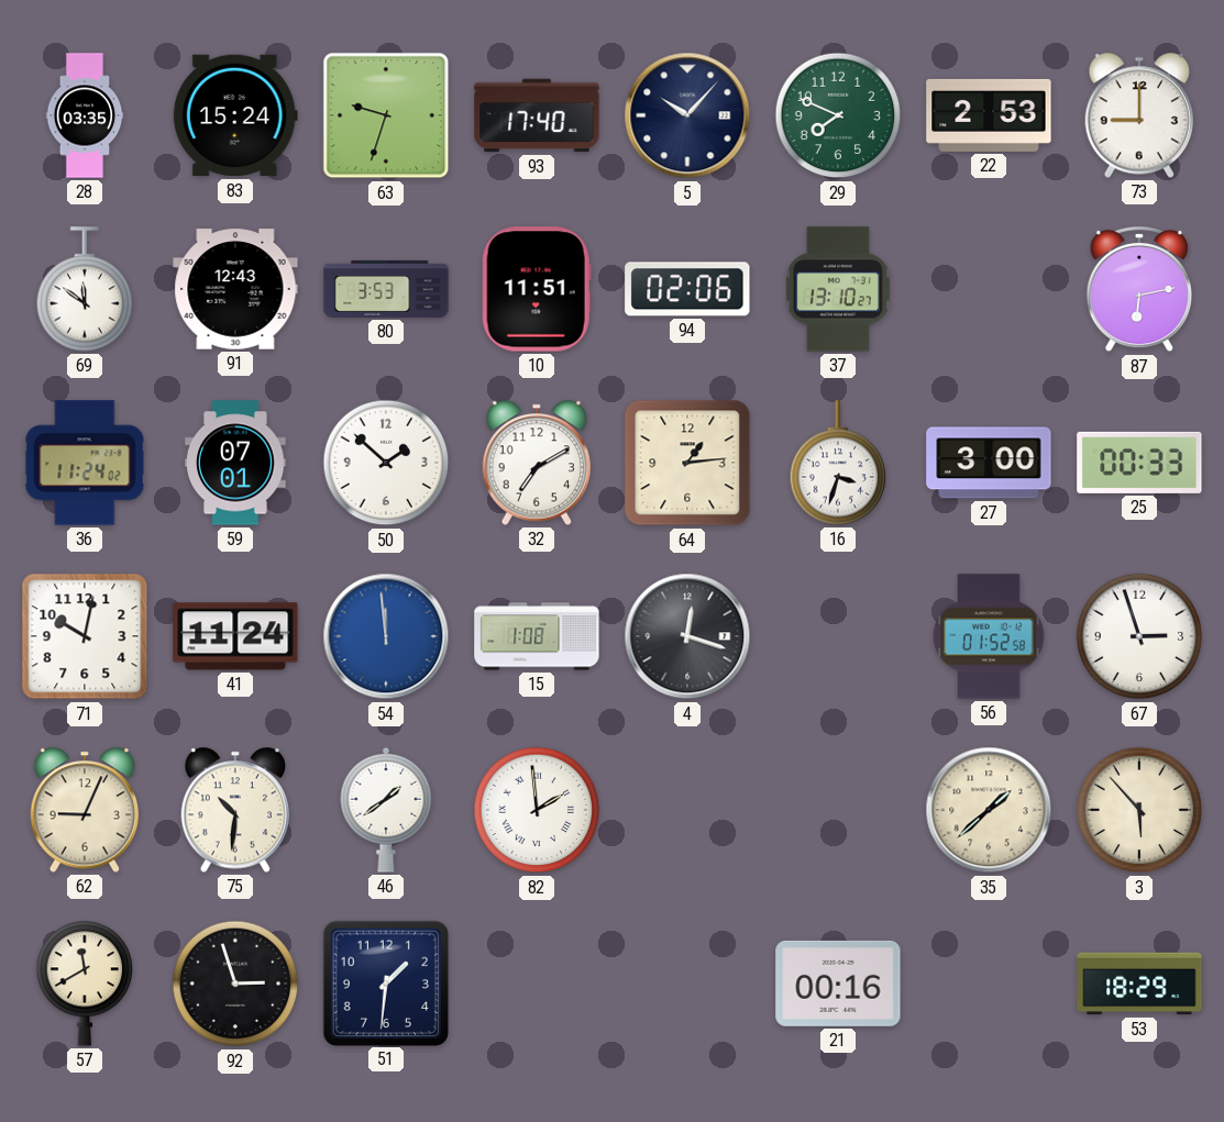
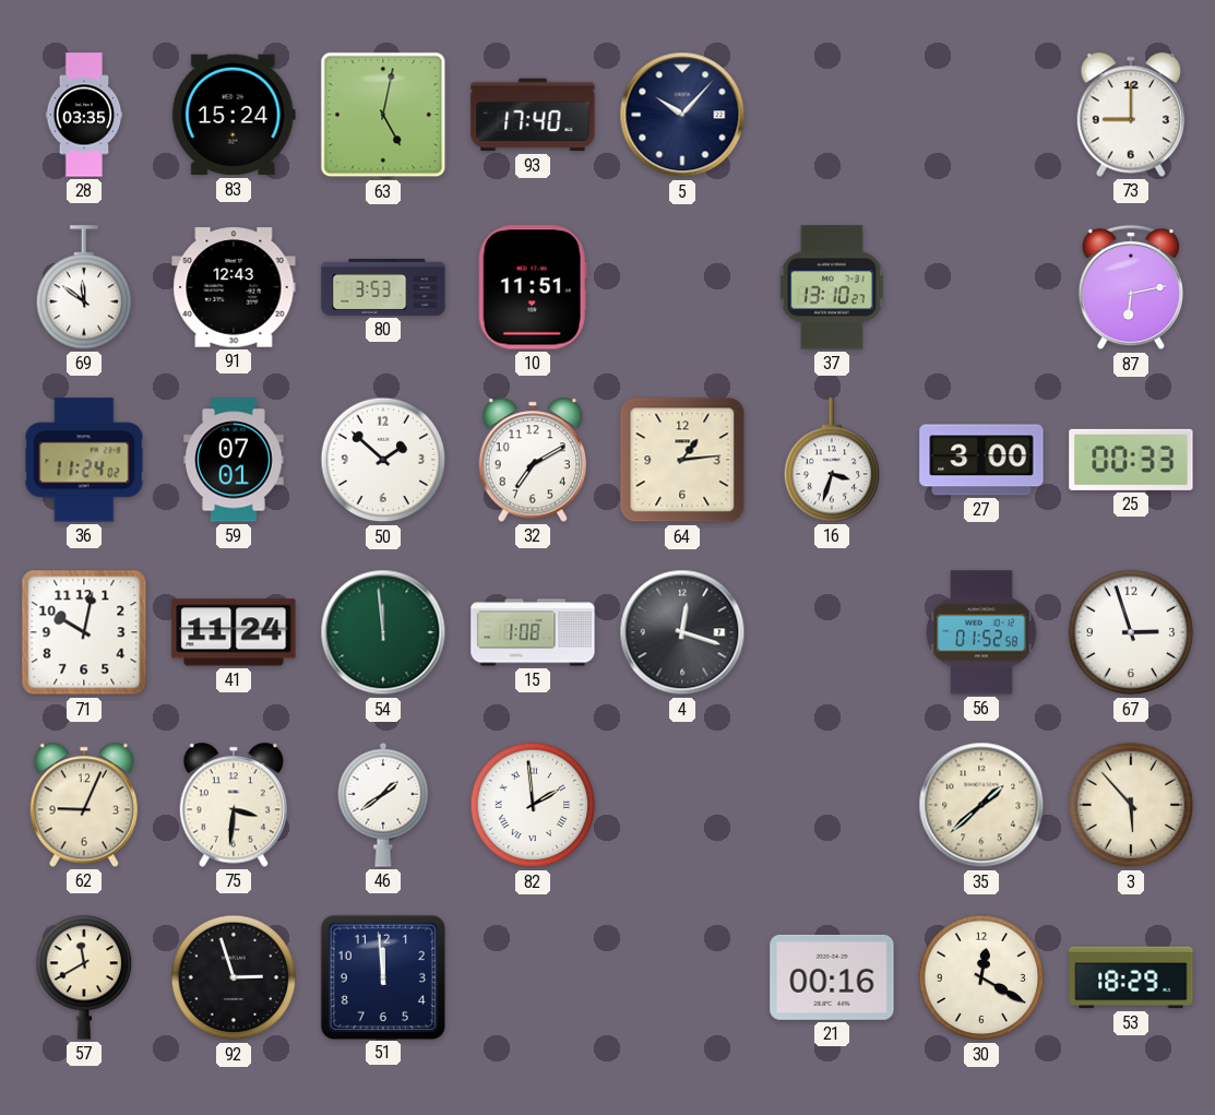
63: 9:33 -> 5:02 (383, 115)
29: 7:49 -> none (838, 115)
22: 2:53 -> none (989, 115)
94: 02:06 -> none (687, 289)
54 dial: blue -> green (383, 632)
75: 10:31 -> 3:31 (233, 805)
51: 1:31 -> 11:59 (382, 976)
30: none -> 12:20 (981, 977)
